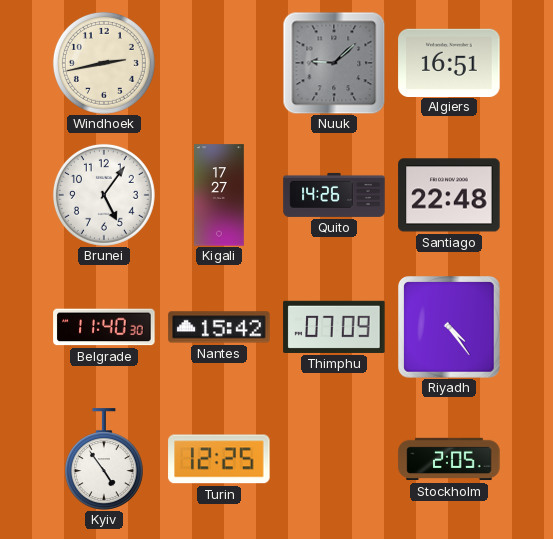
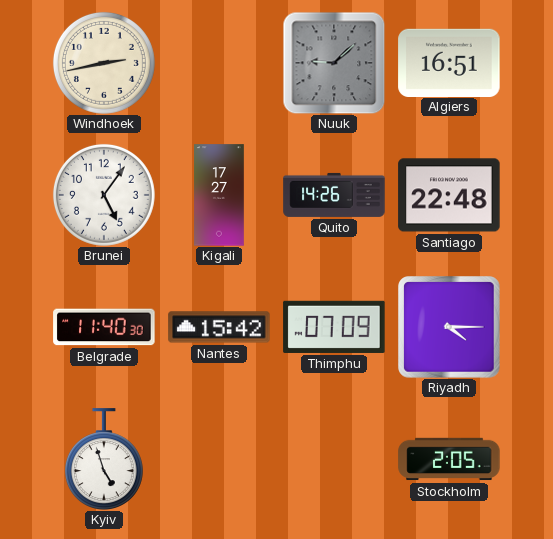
Riyadh: 4:24 -> 4:15 (449, 327)
Kyiv: 4:54 -> 4:57 (104, 459)
Turin: 12:25 -> none (219, 459)
